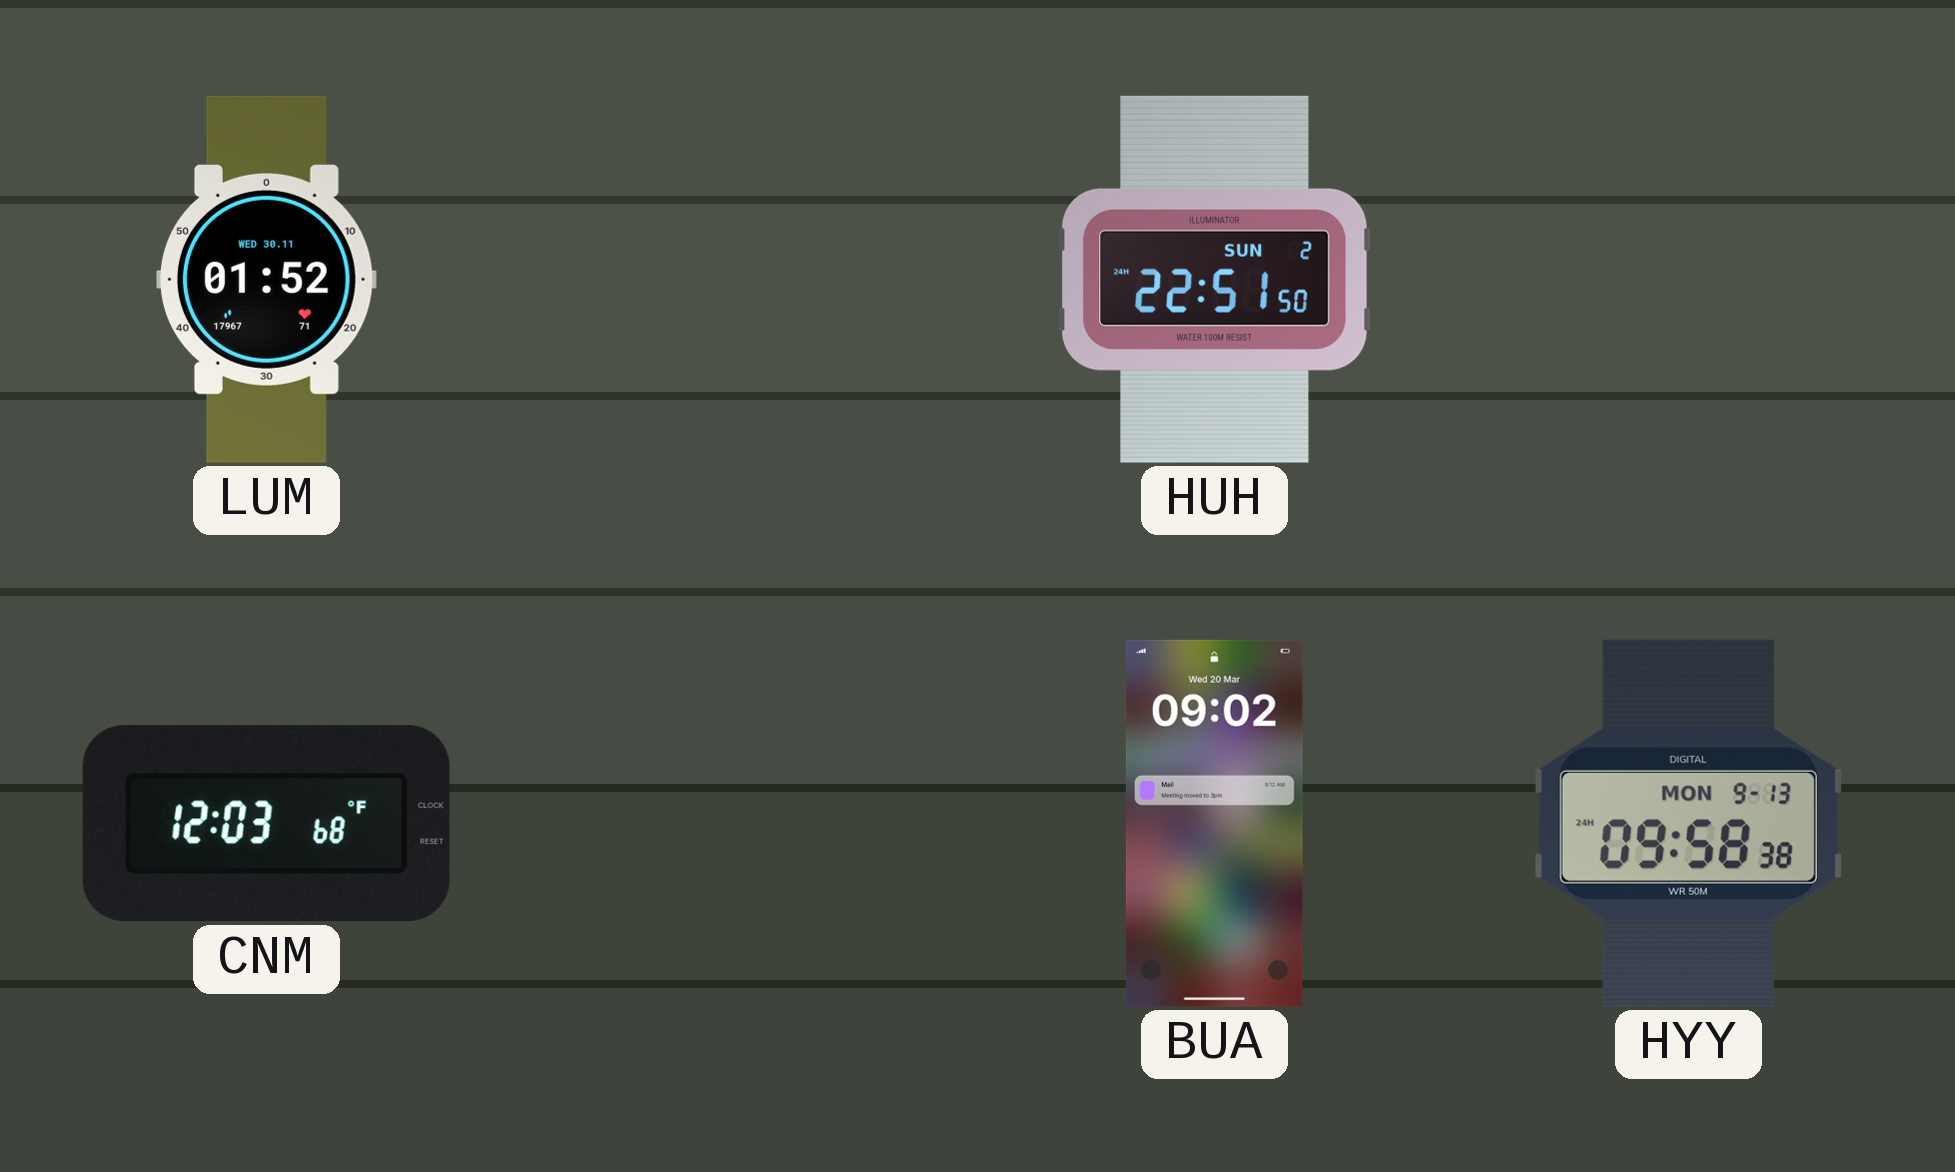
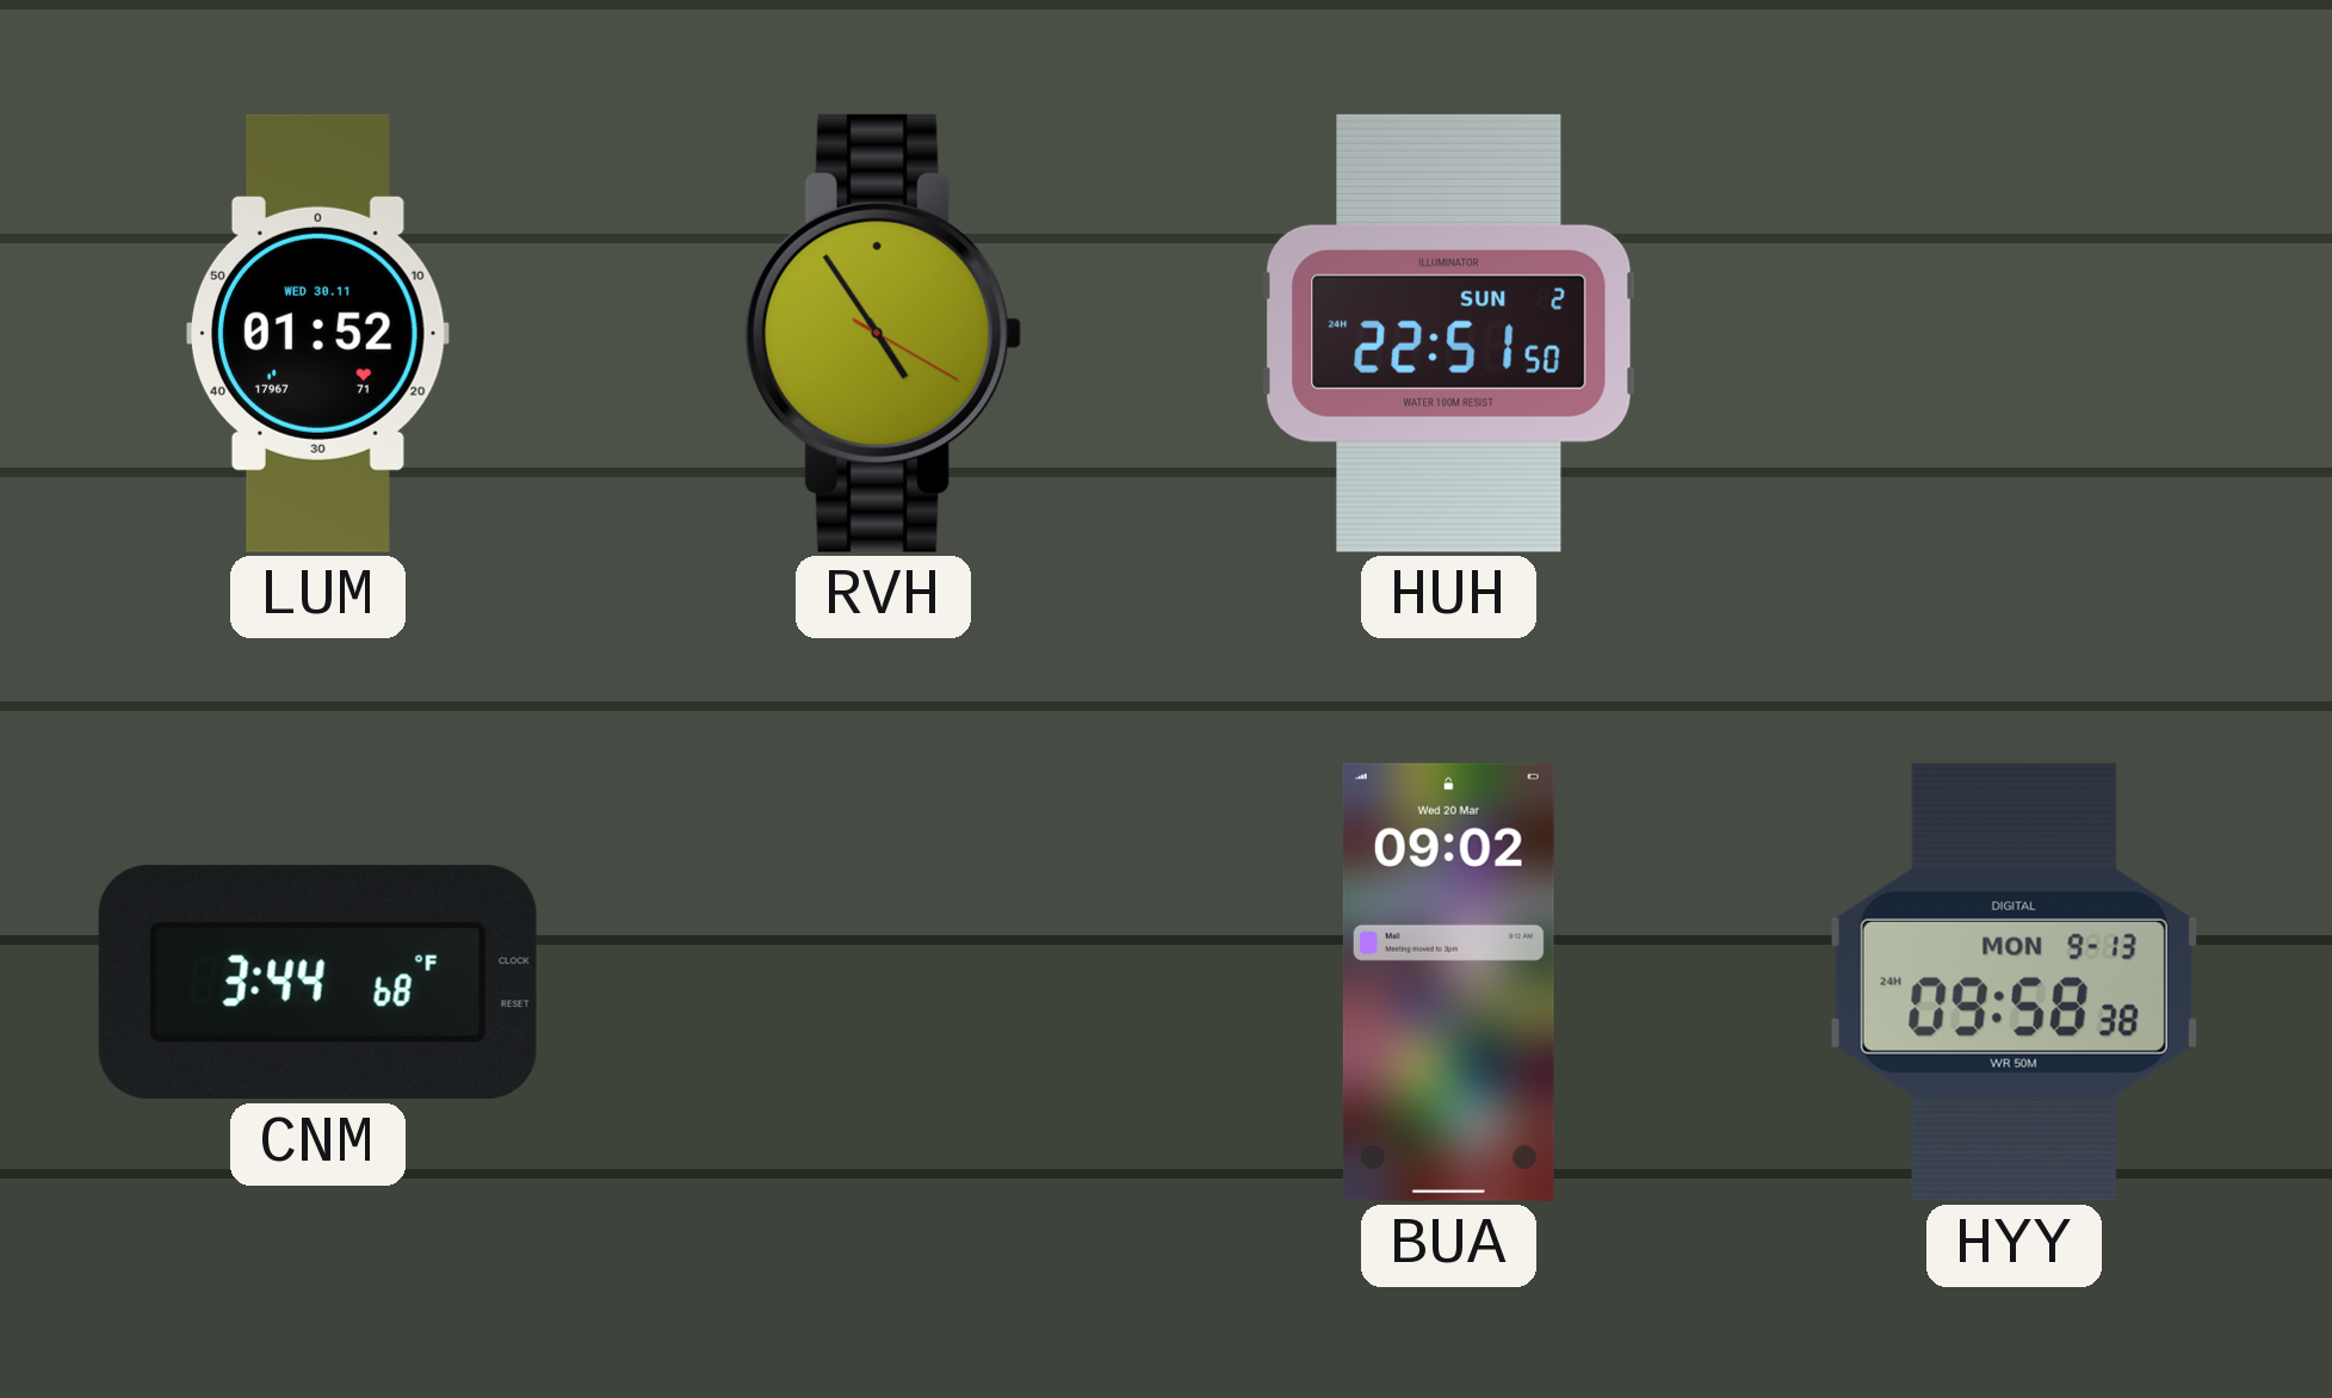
RVH: none -> 4:54 (883, 333)
CNM: 12:03 -> 3:44 (317, 983)
